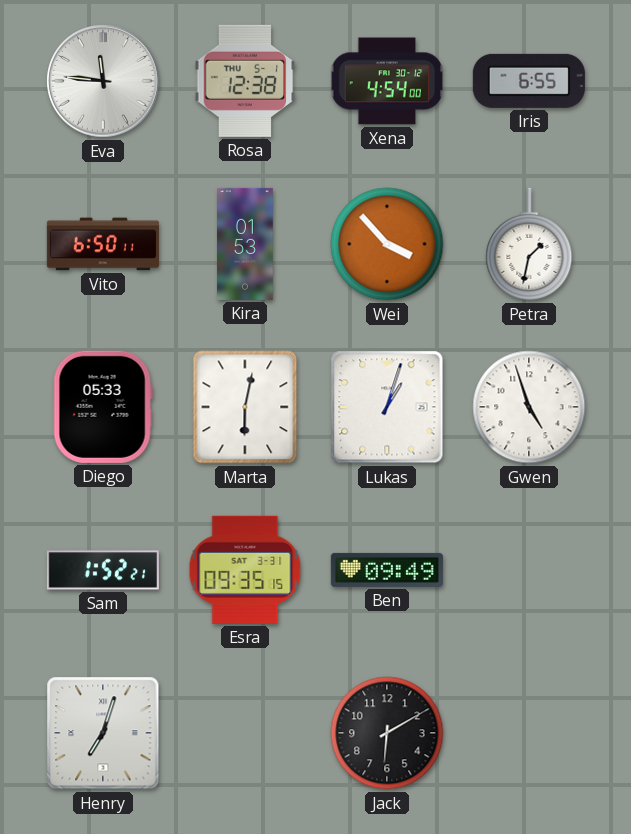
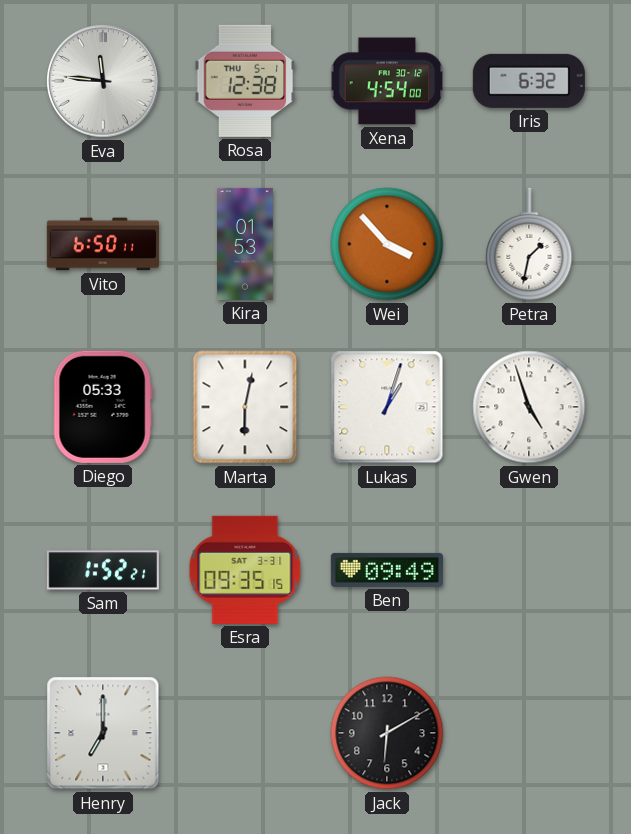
Iris: 6:55 -> 6:32 (529, 81)
Henry: 7:03 -> 7:00 (103, 733)
